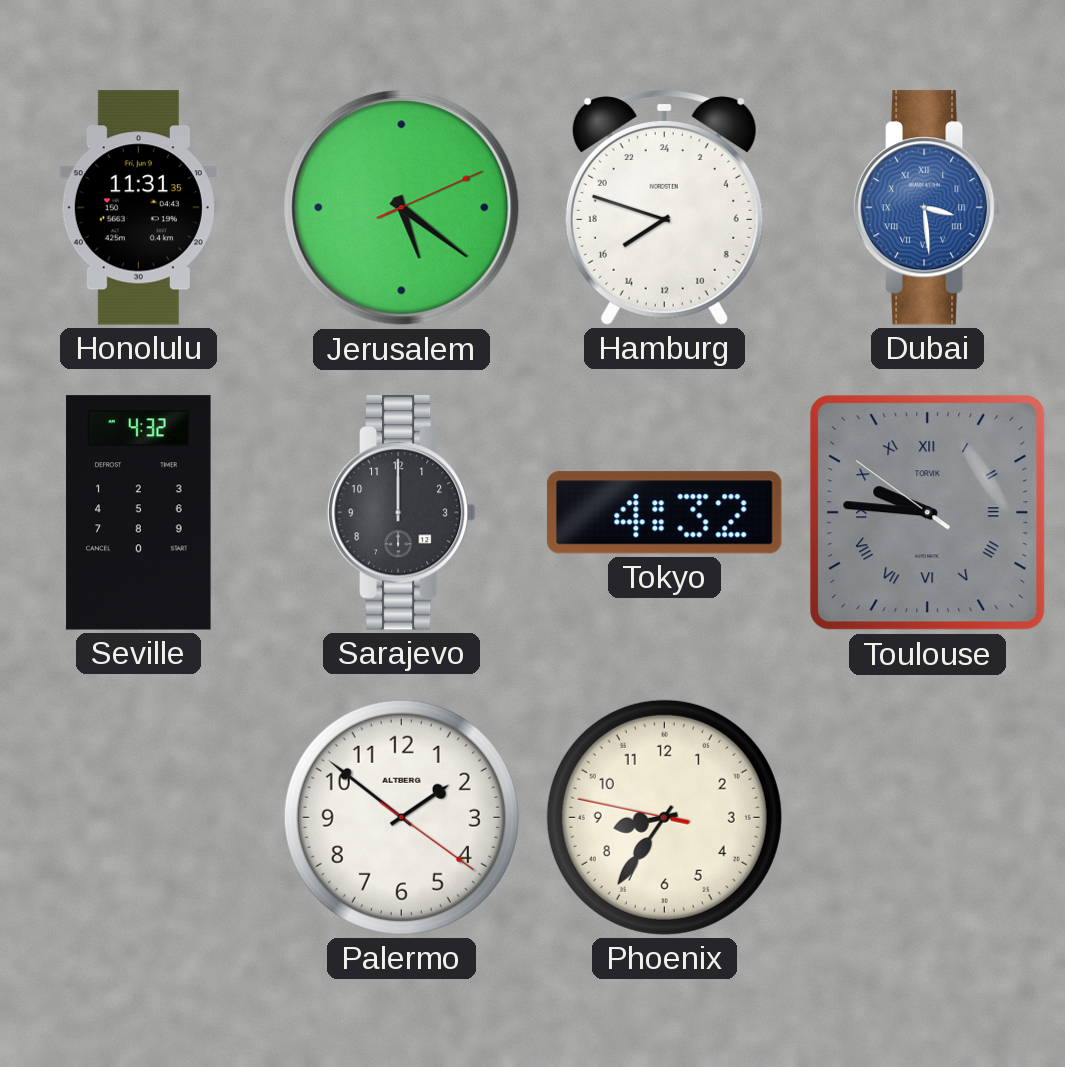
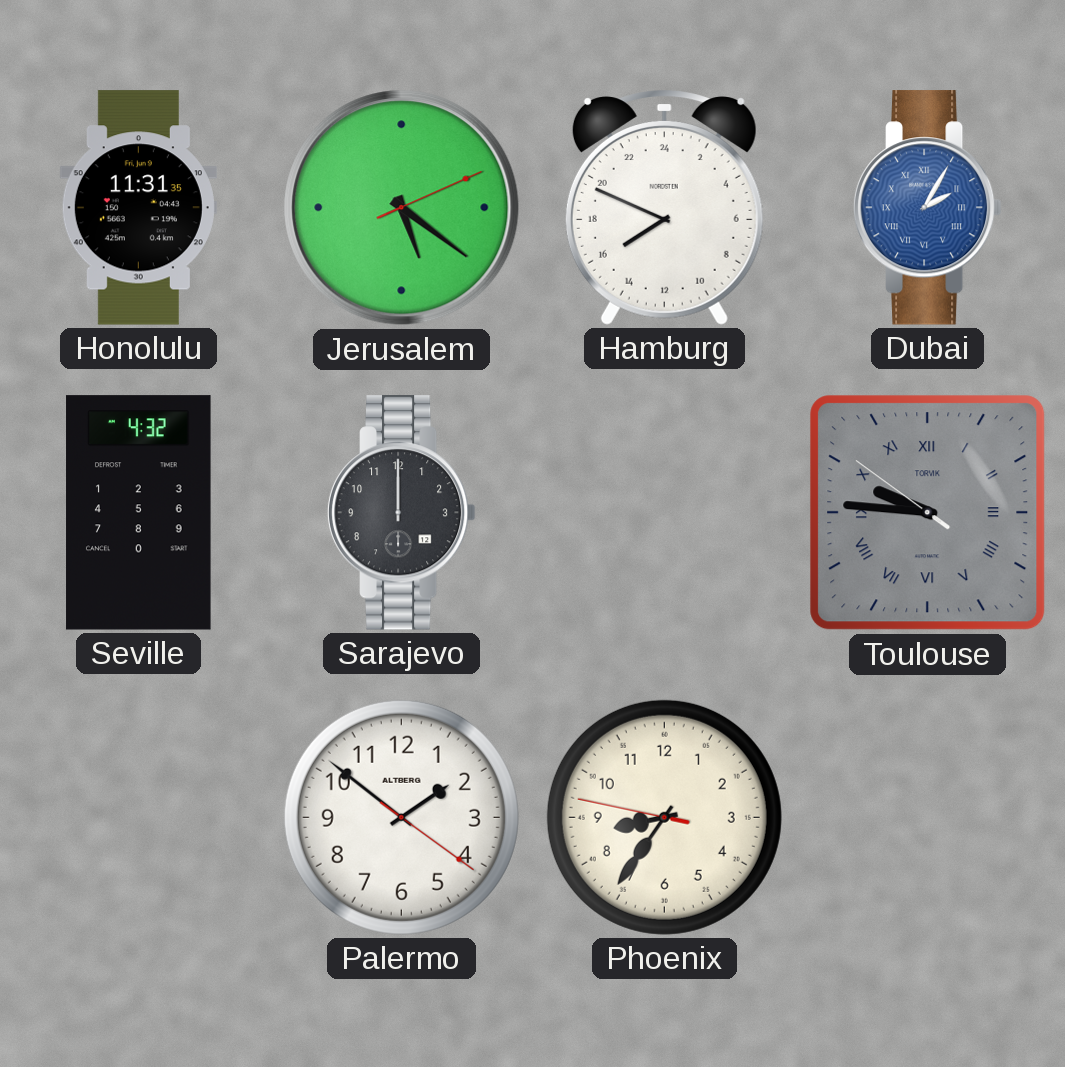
Hamburg: 15:48 -> 15:49 (664, 207)
Dubai: 3:29 -> 2:05 (927, 208)
Tokyo: 4:32 -> none (665, 513)
